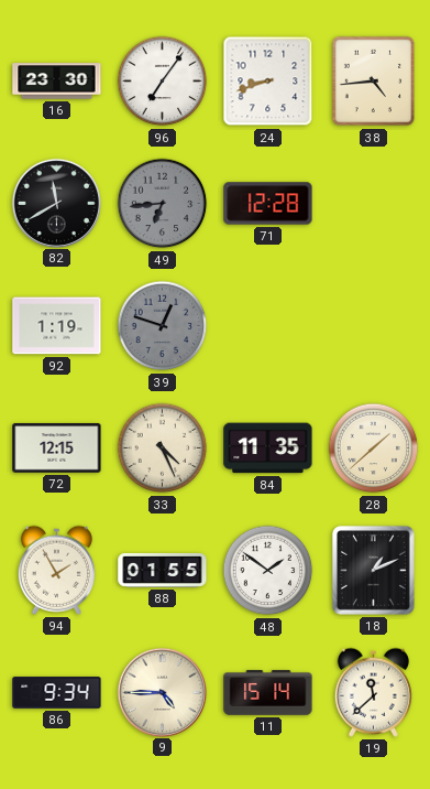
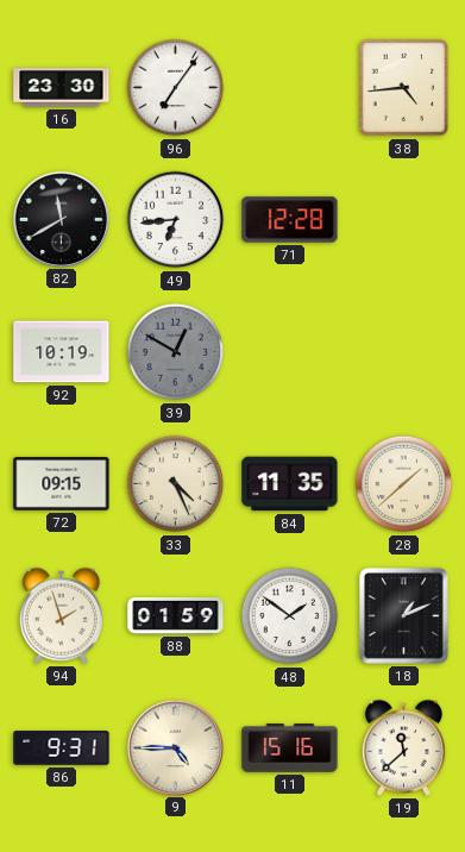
24: 8:42 -> none (268, 82)
49 dial: grey -> white (176, 220)
92: 1:19 -> 10:19 (62, 352)
39: 12:48 -> 12:50 (176, 352)
72: 12:15 -> 09:15 (62, 484)
94: 1:55 -> 1:57 (61, 615)
88: 01:55 -> 01:59 (176, 615)
86: 9:34 -> 9:31 (62, 748)
11: 15:14 -> 15:16 (290, 748)
